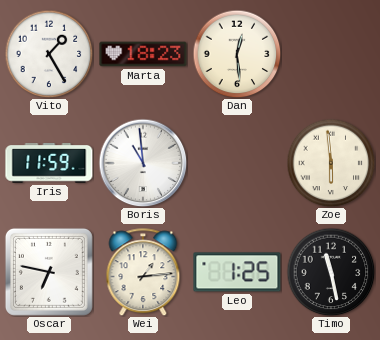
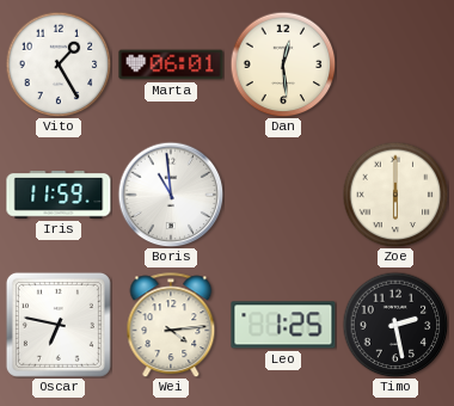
Marta: 18:23 -> 06:01 (171, 64)
Zoe: 5:59 -> 6:00 (395, 195)
Wei: 1:14 -> 4:14 (171, 325)
Timo: 11:28 -> 2:28 (395, 325)
